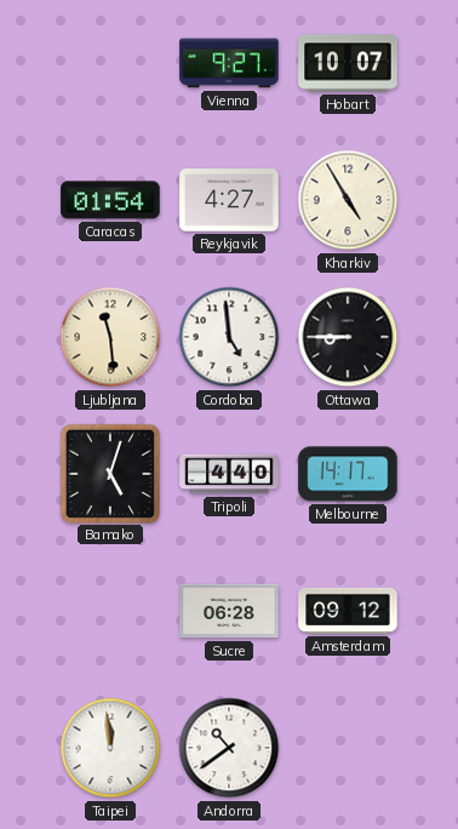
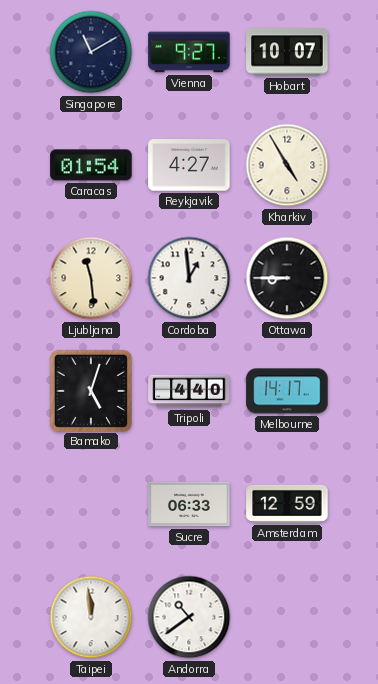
Singapore: none -> 11:10 (91, 52)
Cordoba: 4:59 -> 12:59 (189, 278)
Sucre: 06:28 -> 06:33 (189, 504)
Amsterdam: 09:12 -> 12:59 (287, 504)
